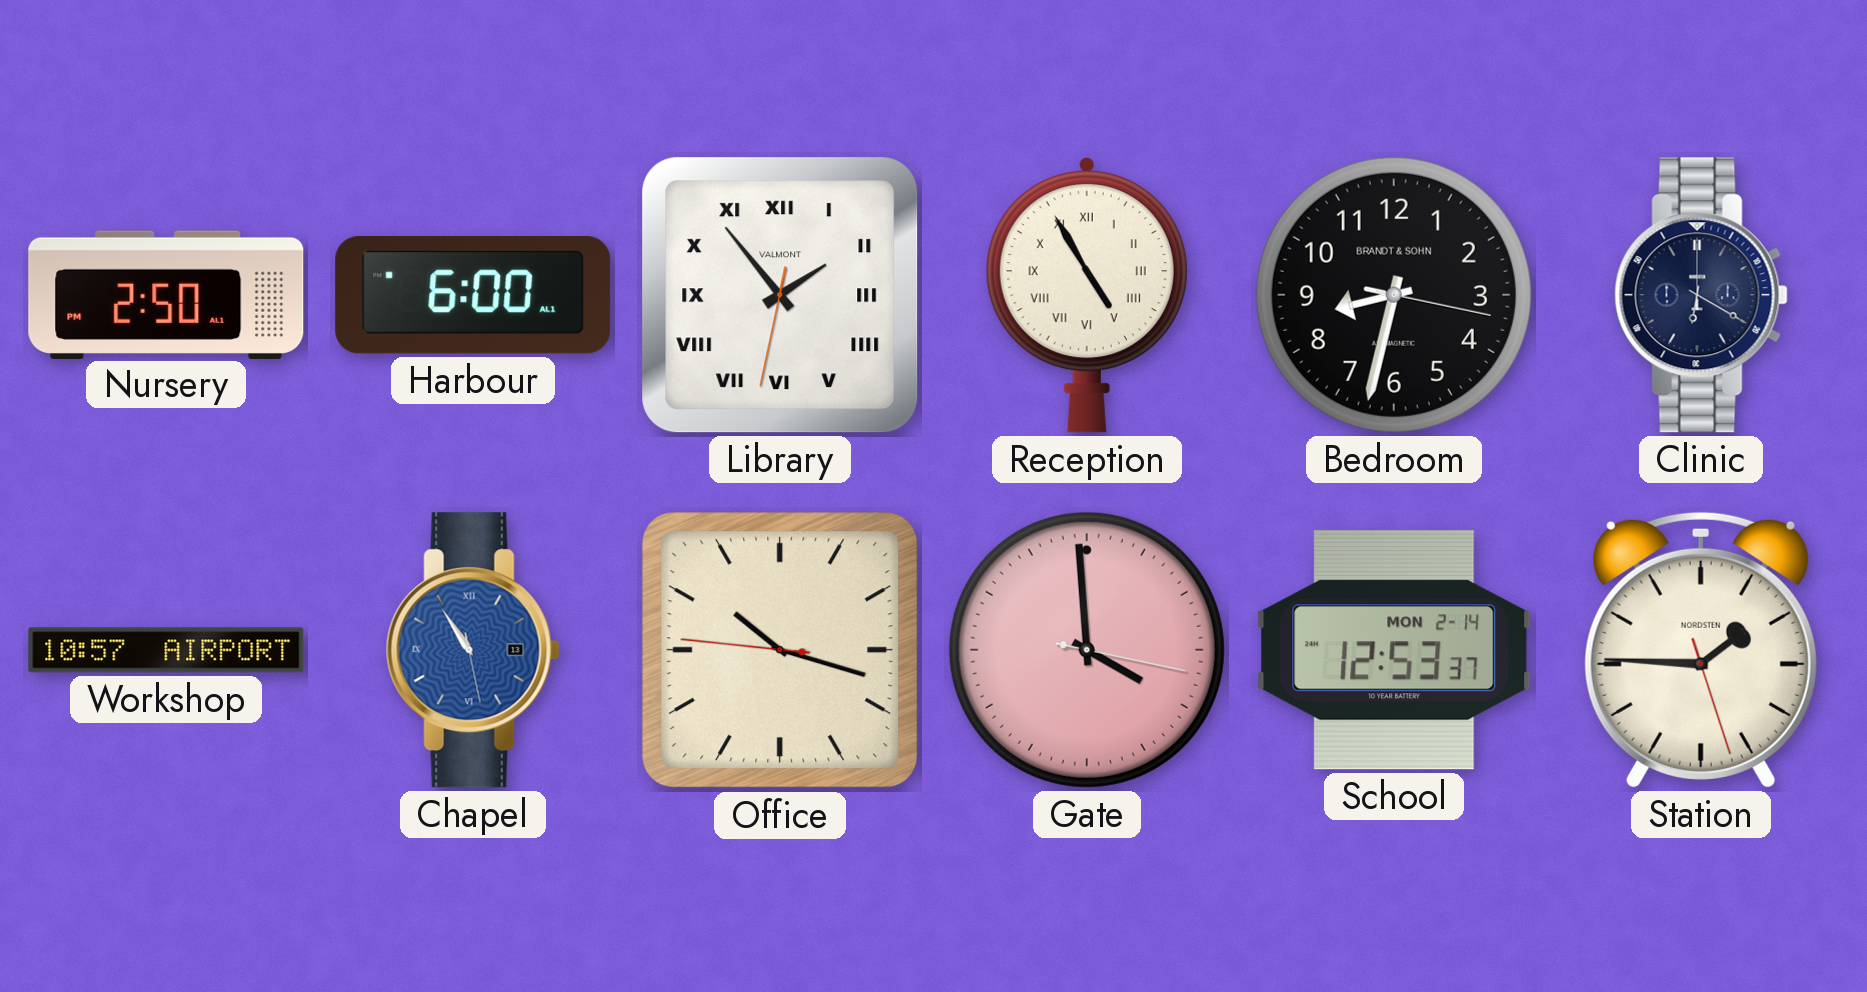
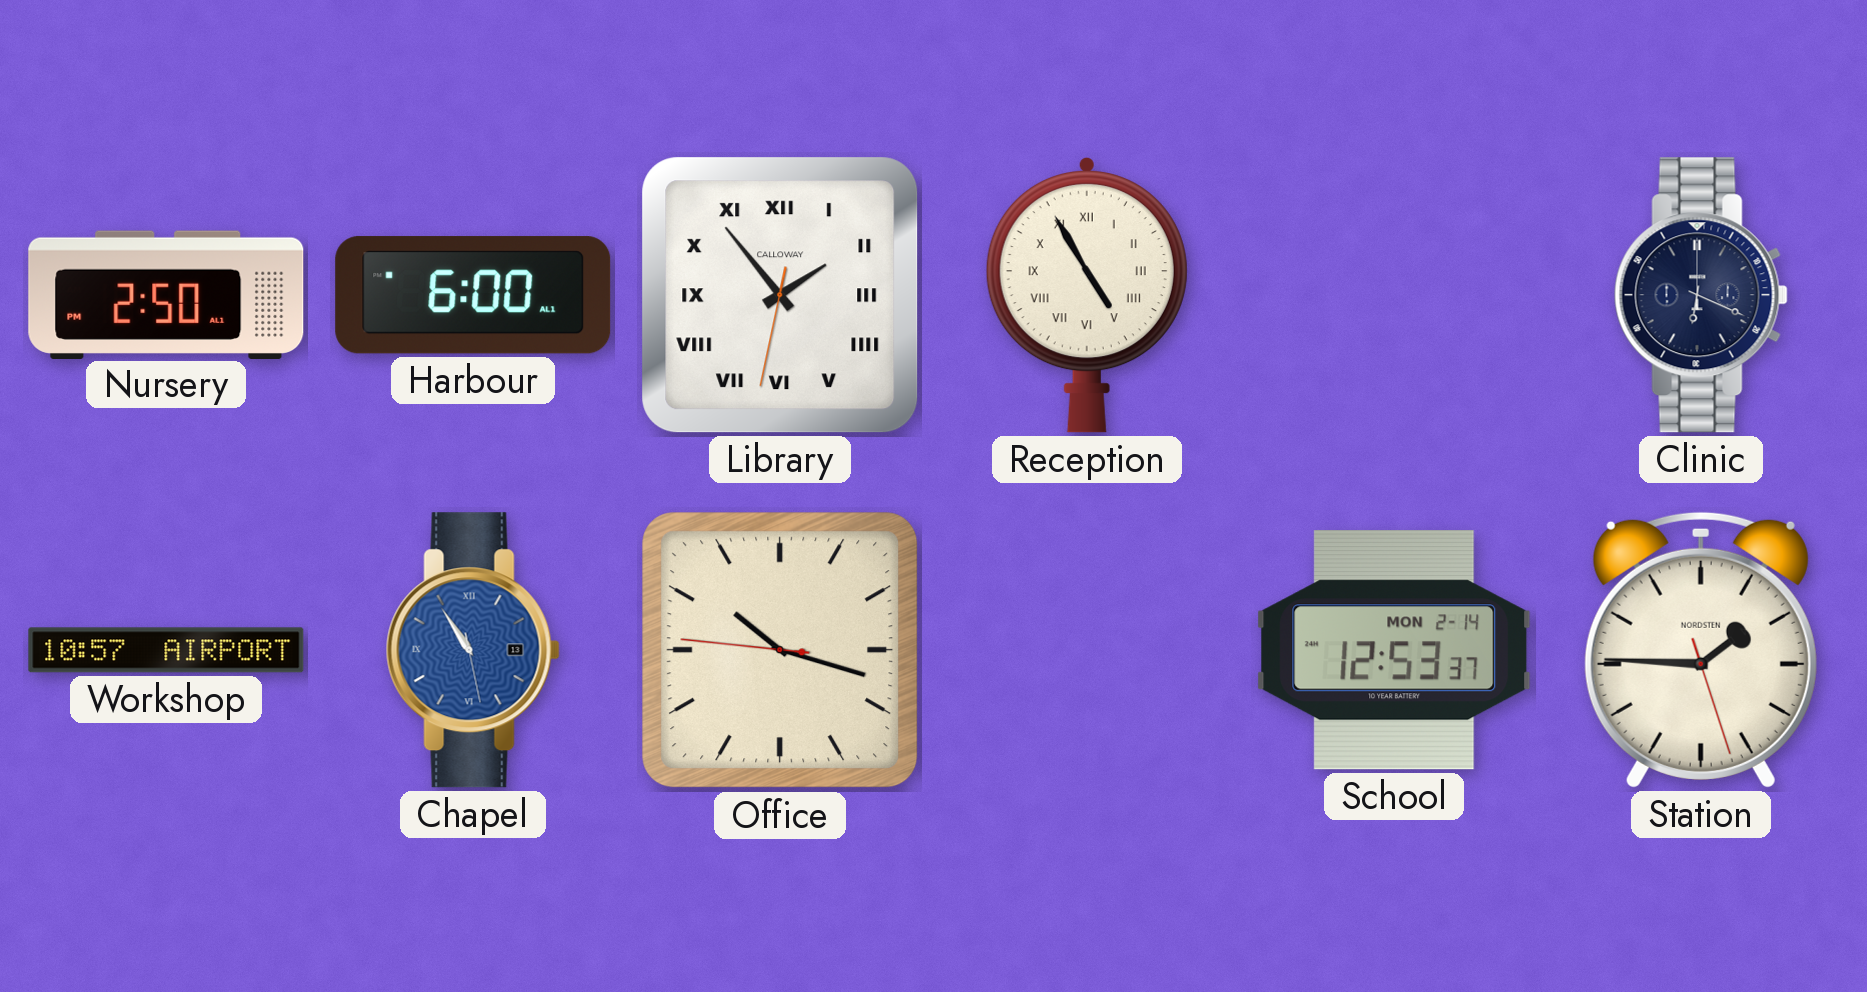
Library brand: VALMONT -> CALLOWAY (780, 295)
Bedroom: 8:32 -> none (1394, 295)
Clinic: 6:20 -> 6:19 (1701, 295)
Gate: 3:59 -> none (1087, 650)
